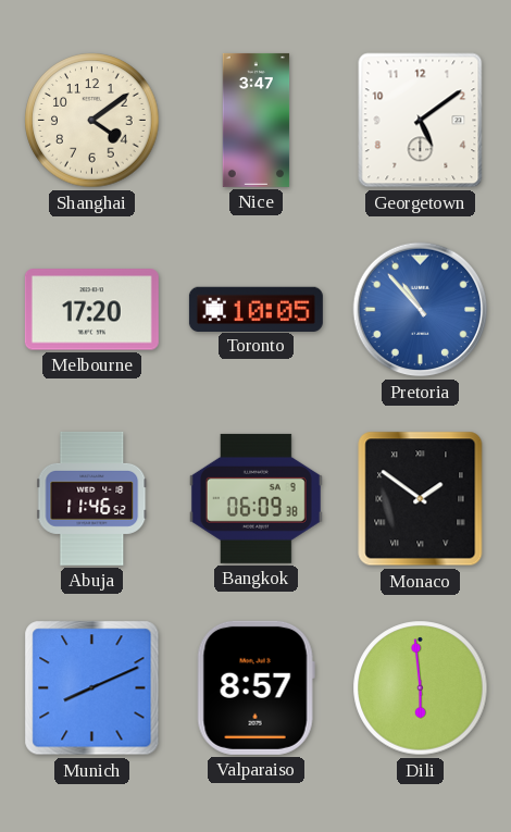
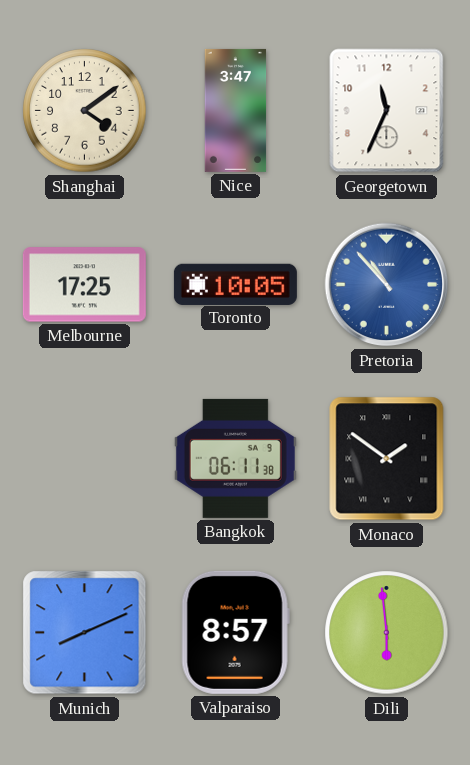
Georgetown: 5:09 -> 11:34 (387, 111)
Melbourne: 17:20 -> 17:25 (84, 285)
Abuja: 11:46 -> none (92, 498)
Bangkok: 06:09 -> 06:11 (235, 458)
